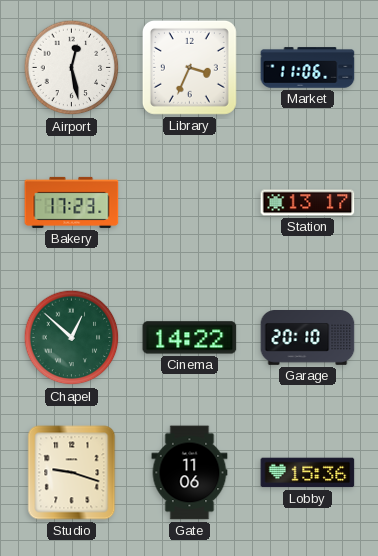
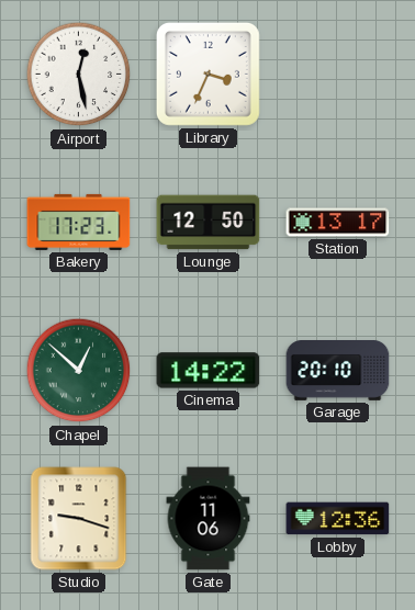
Market: 11:06 -> none (308, 68)
Lounge: none -> 12:50 (209, 223)
Lobby: 15:36 -> 12:36 (338, 519)
